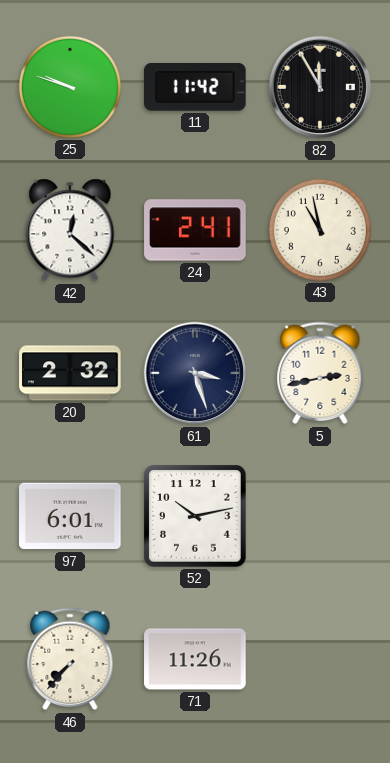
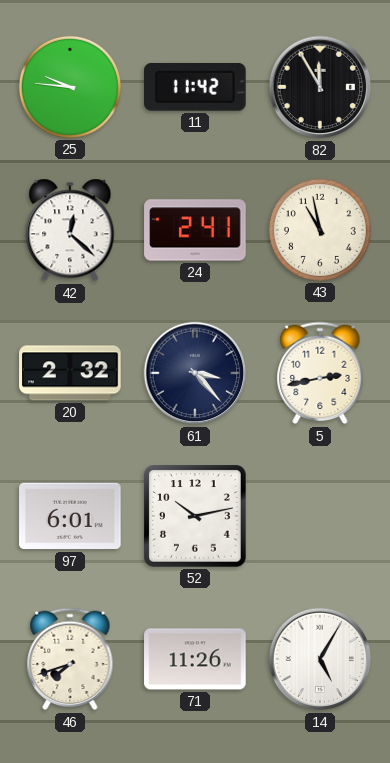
25: 9:48 -> 9:46 (70, 87)
61: 3:27 -> 3:23 (195, 373)
46: 7:37 -> 7:42 (70, 659)
14: none -> 5:05 (320, 659)
